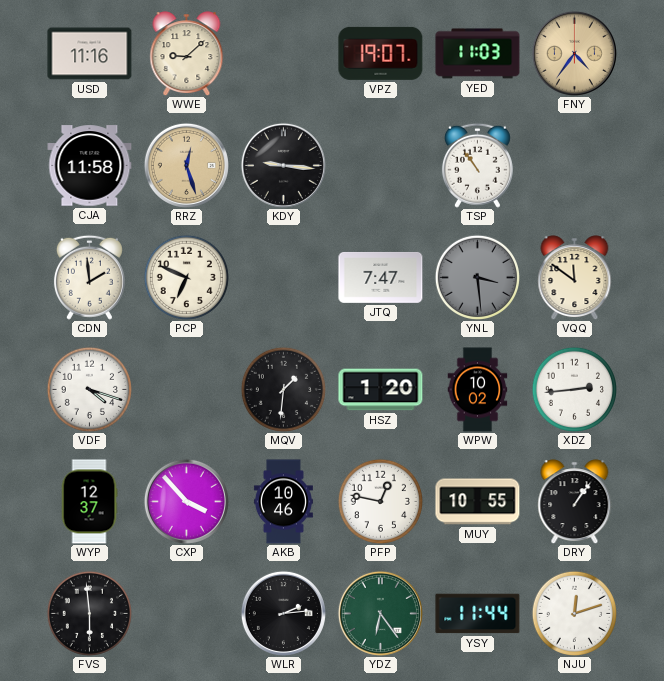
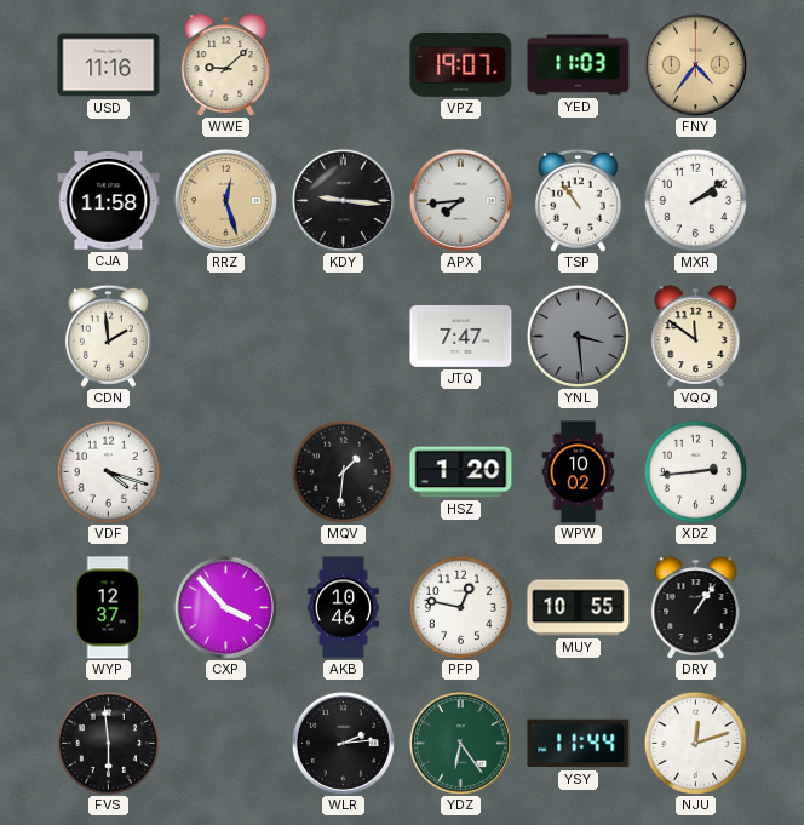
APX: none -> 7:44 (460, 200)
MXR: none -> 2:09 (695, 200)
PCP: 6:49 -> none (186, 277)
